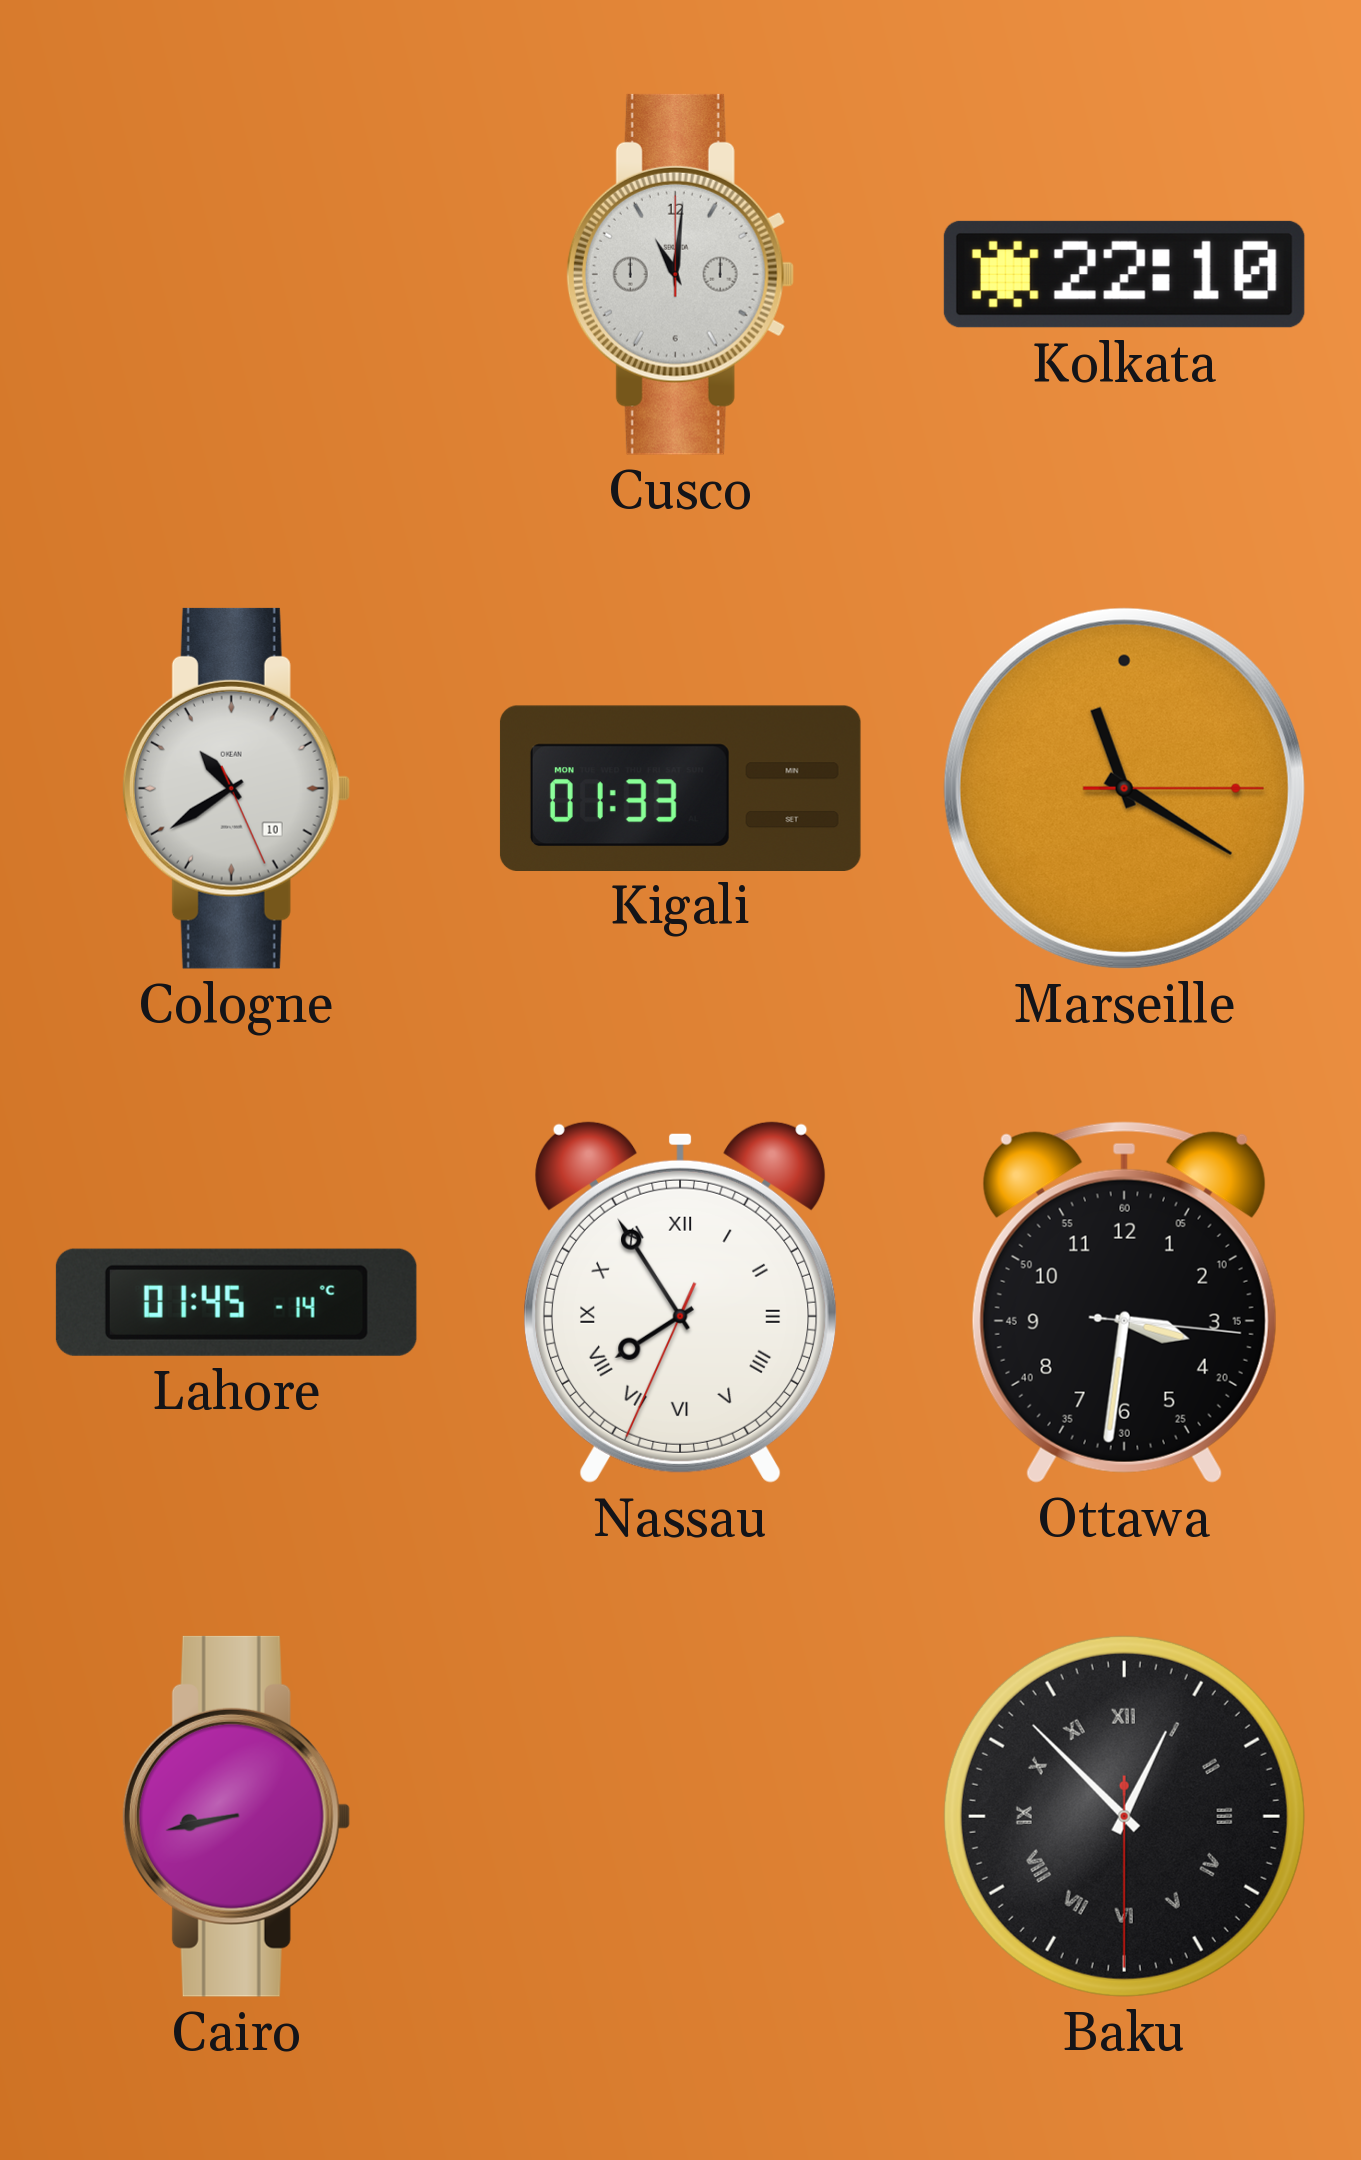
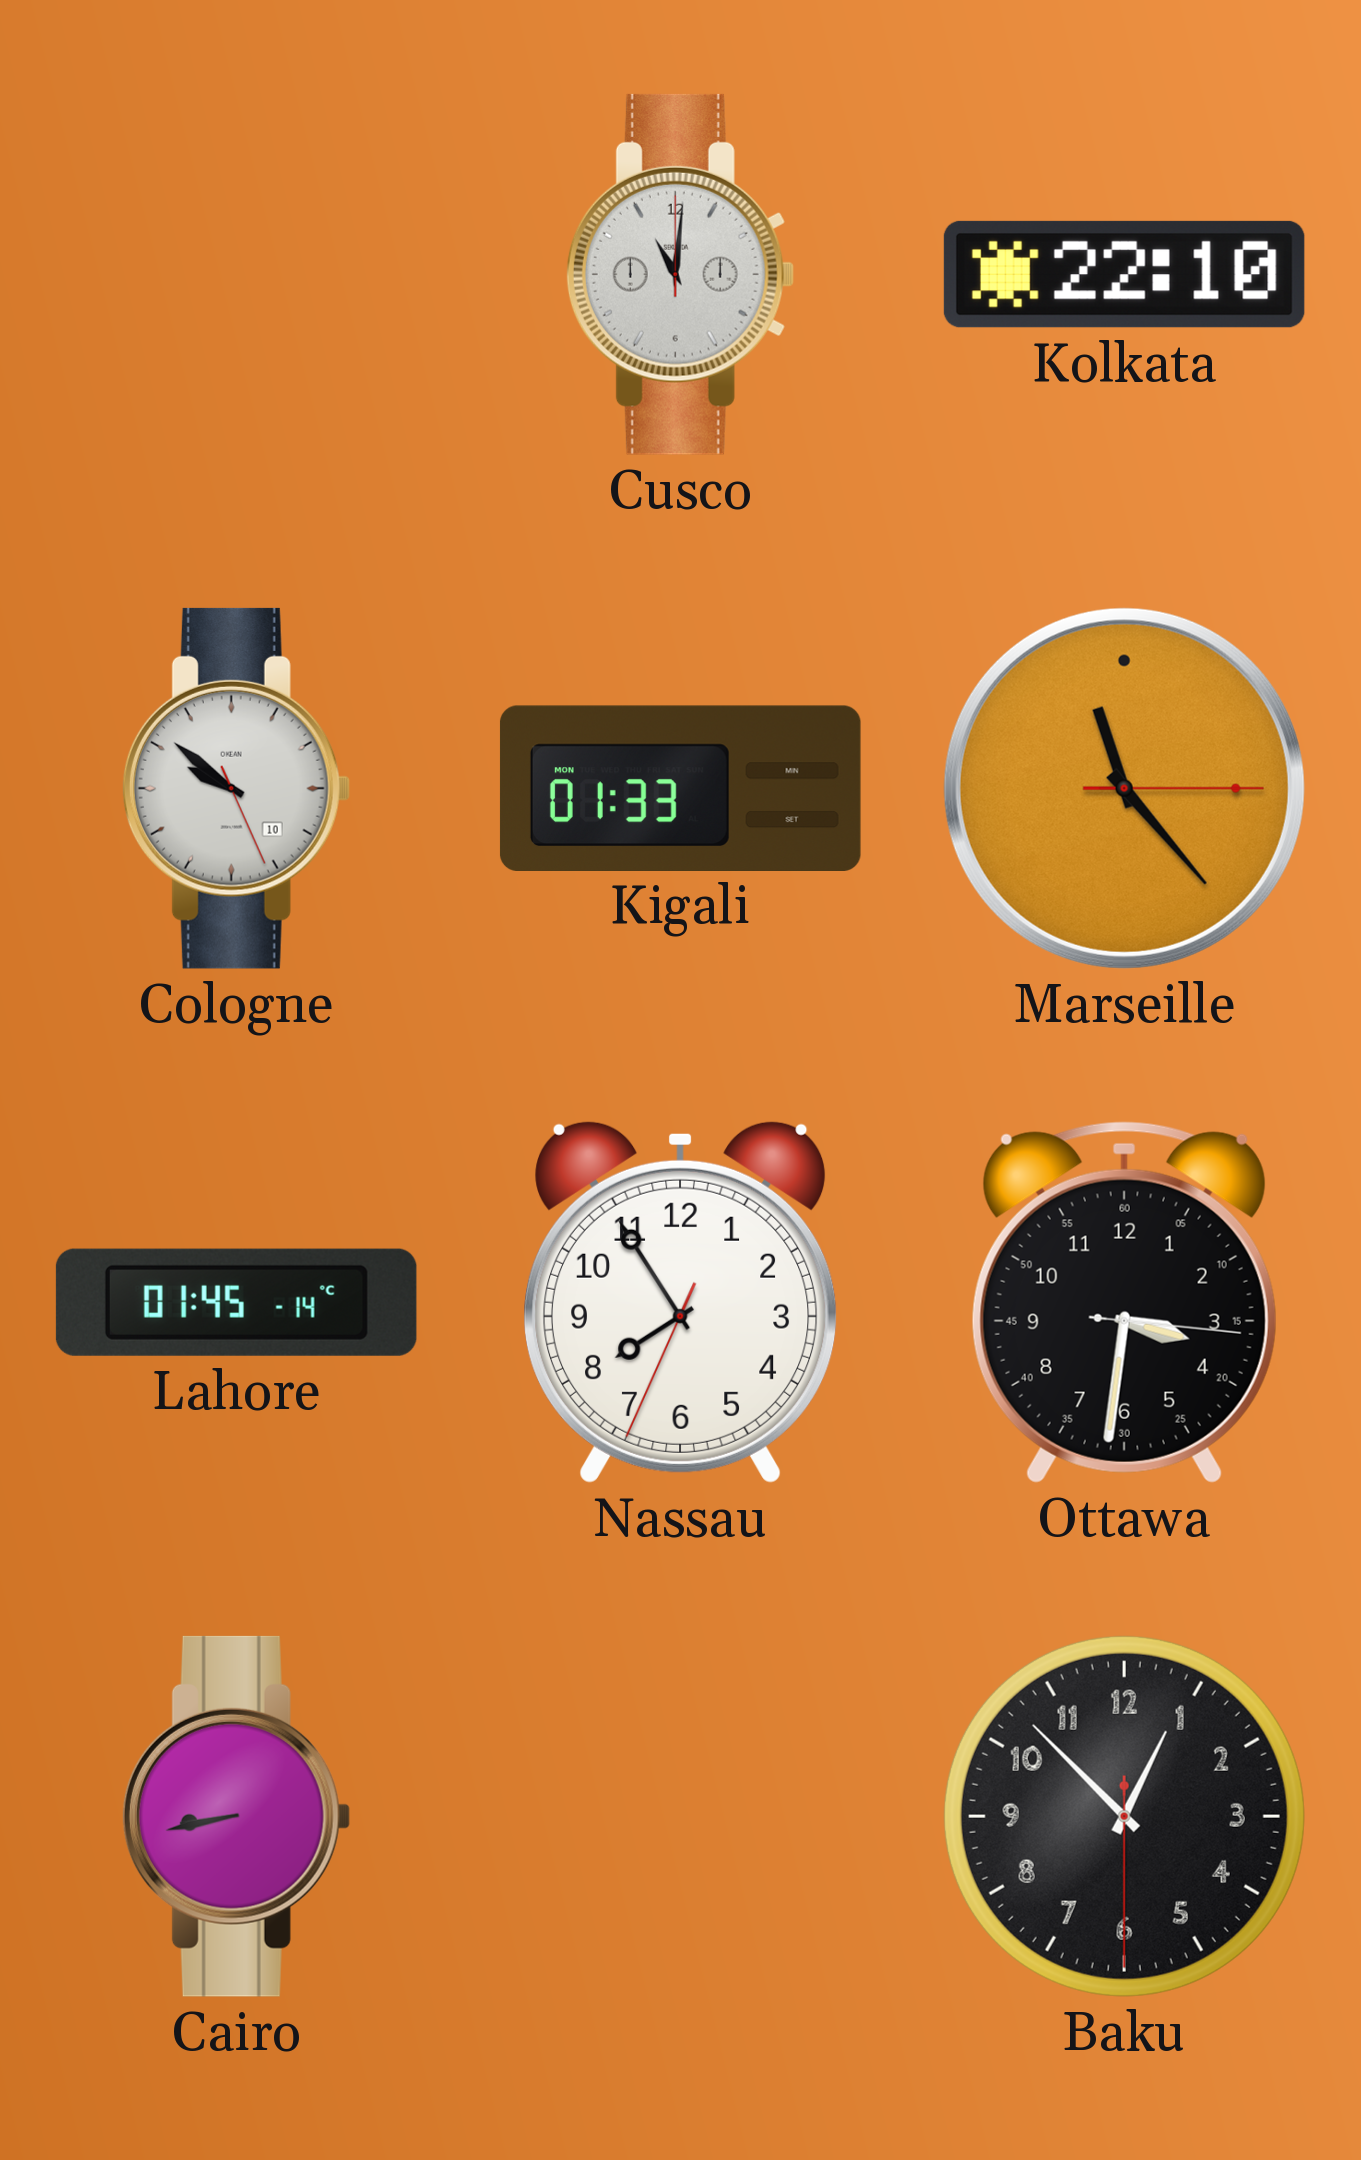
Cologne: 10:39 -> 9:51 (236, 788)
Marseille: 11:20 -> 11:23 (1124, 788)
Nassau numerals: Roman -> Arabic (681, 1302)
Baku numerals: Roman -> Arabic (1124, 1816)
